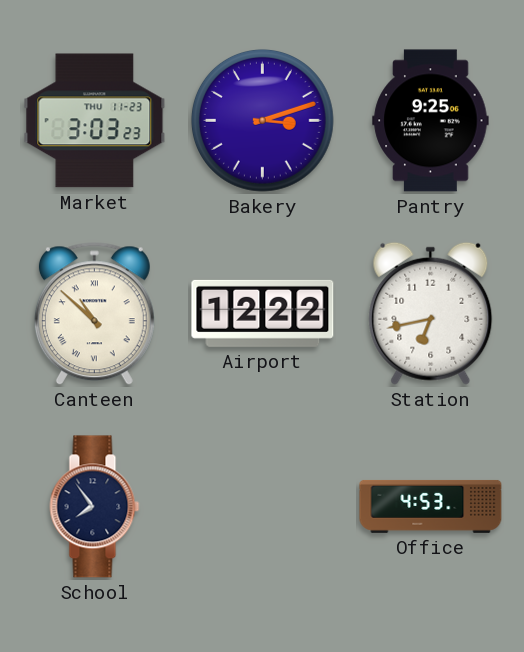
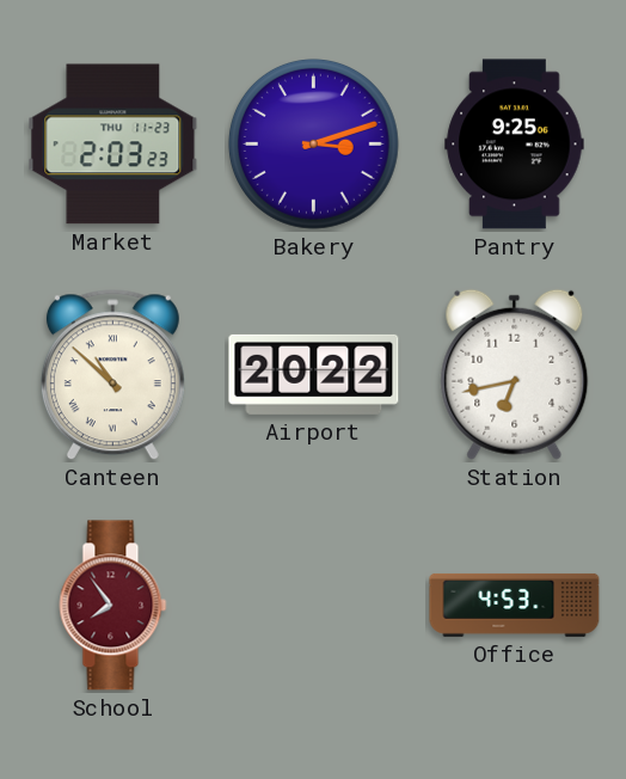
Market: 3:03 -> 2:03 (113, 145)
Airport: 12:22 -> 20:22 (314, 374)
School dial: navy -> burgundy (113, 606)
